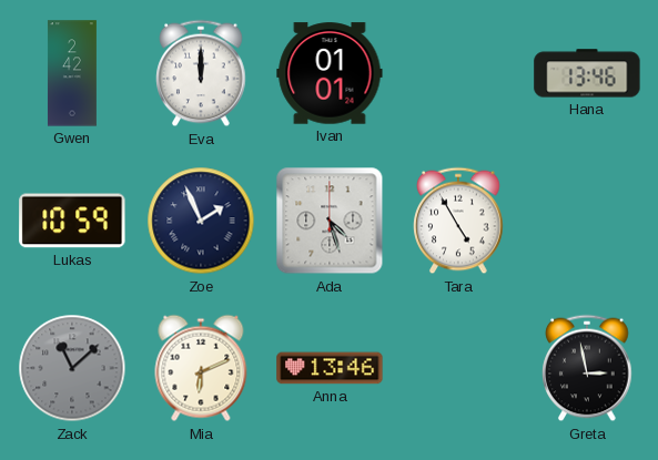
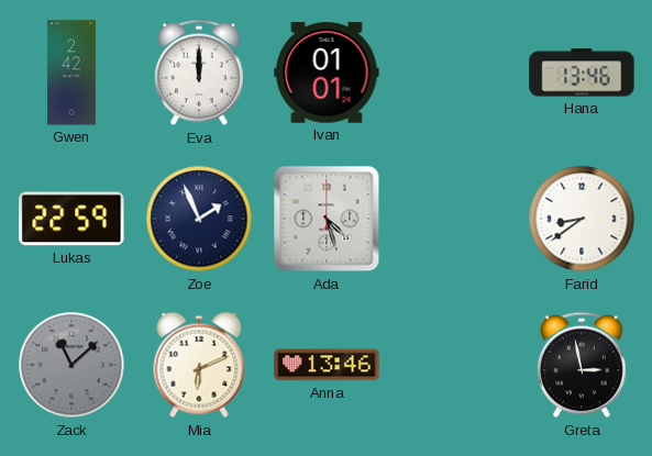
Lukas: 10:59 -> 22:59 (71, 219)
Tara: 4:55 -> none (458, 221)
Farid: none -> 8:39 (582, 219)
